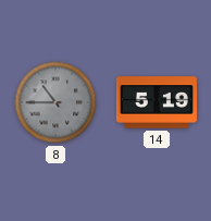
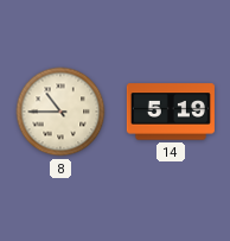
8 dial: grey -> cream (60, 112)
